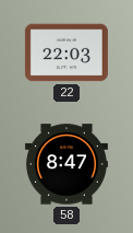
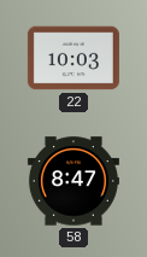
22: 22:03 -> 10:03 (73, 58)
